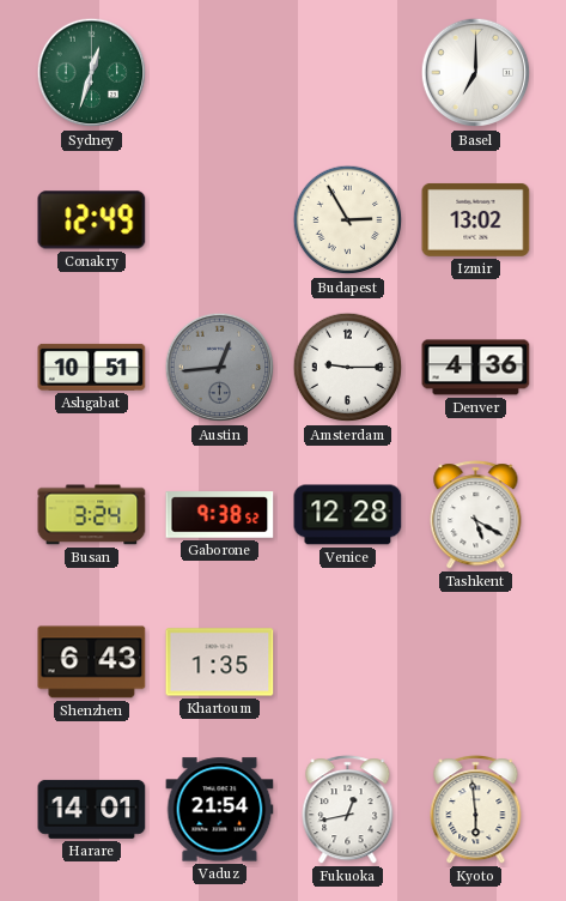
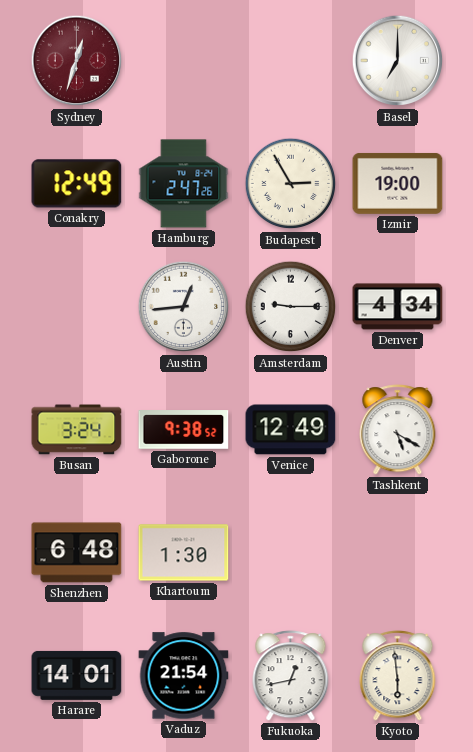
Sydney dial: green -> burgundy (77, 61)
Hamburg: none -> 2:47 (184, 184)
Izmir: 13:02 -> 19:00 (398, 183)
Ashgabat: 10:51 -> none (92, 367)
Austin dial: grey -> white (184, 307)
Denver: 4:36 -> 4:34 (398, 307)
Venice: 12:28 -> 12:49 (291, 430)
Shenzhen: 6:43 -> 6:48 (77, 553)
Khartoum: 1:35 -> 1:30 (184, 553)
